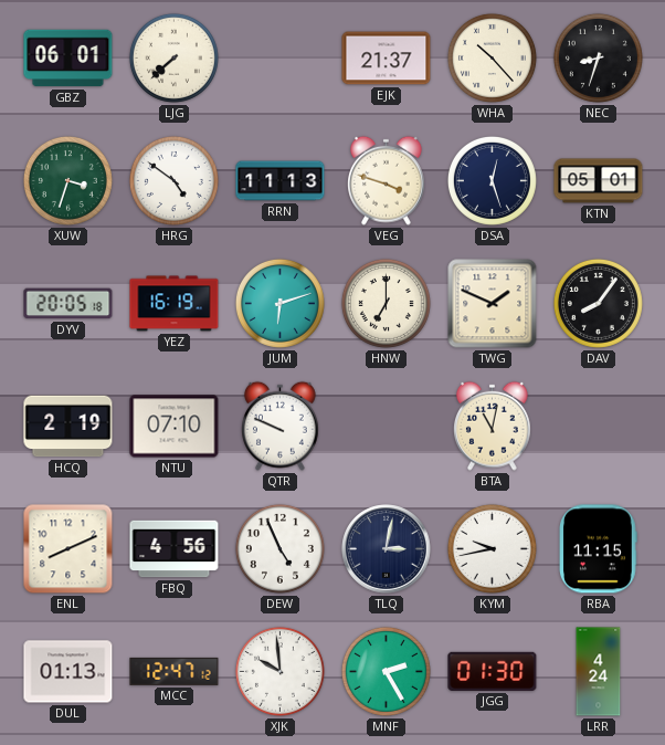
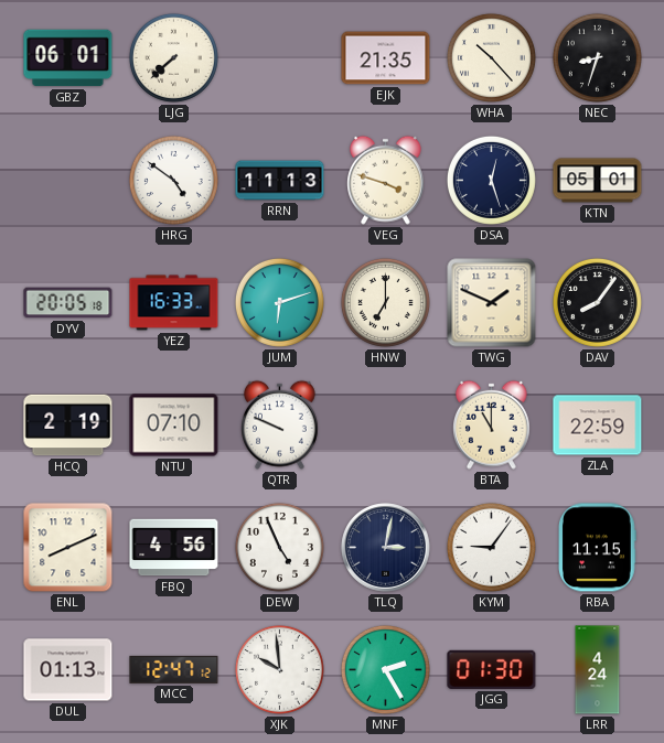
EJK: 21:37 -> 21:35 (386, 58)
XUW: 3:33 -> none (67, 180)
YEZ: 16:19 -> 16:33 (174, 303)
BTA: 11:02 -> 11:00 (492, 424)
ZLA: none -> 22:59 (598, 426)
KYM: 9:43 -> 9:06 (491, 547)
